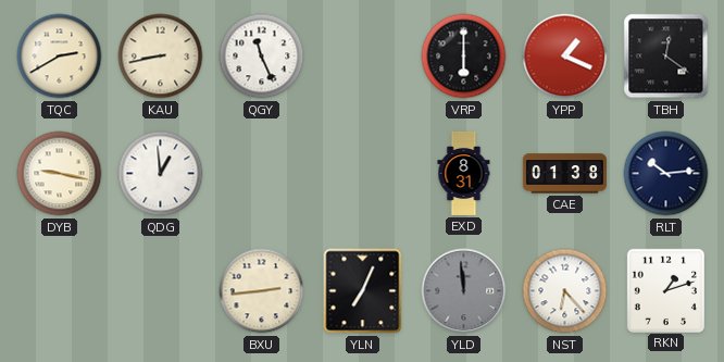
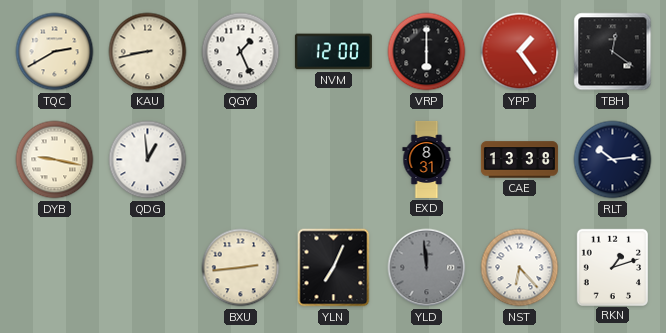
QGY: 11:26 -> 1:26 (241, 52)
NVM: none -> 12:00 (333, 52)
YPP: 1:19 -> 1:24 (520, 52)
CAE: 01:38 -> 13:38 (519, 160)
